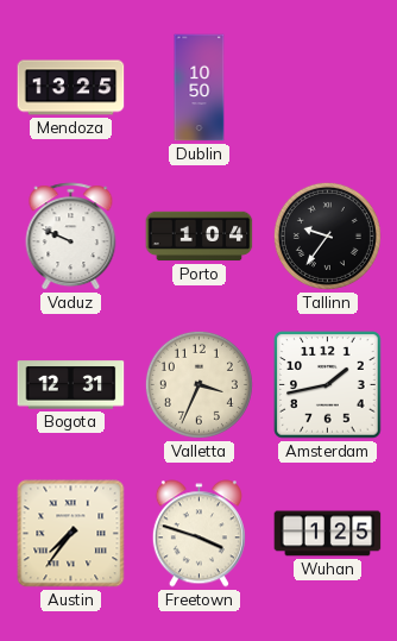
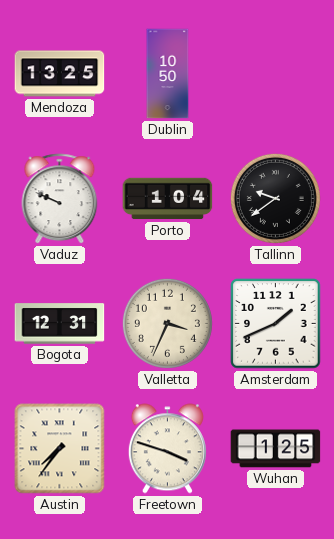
Tallinn: 9:36 -> 9:39 (275, 198)
Amsterdam: 1:43 -> 1:41 (276, 324)
